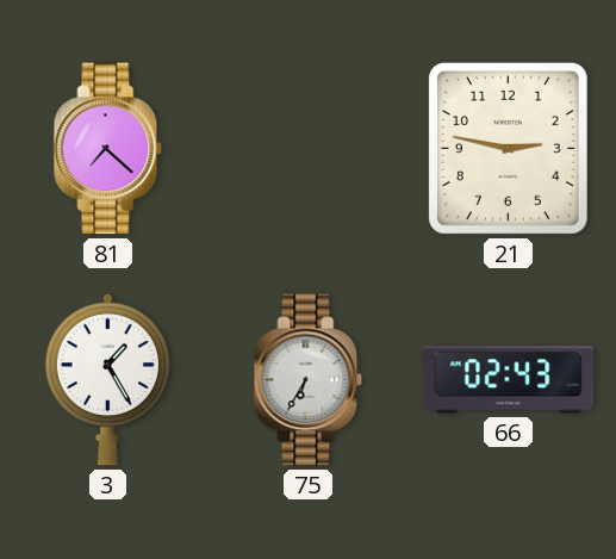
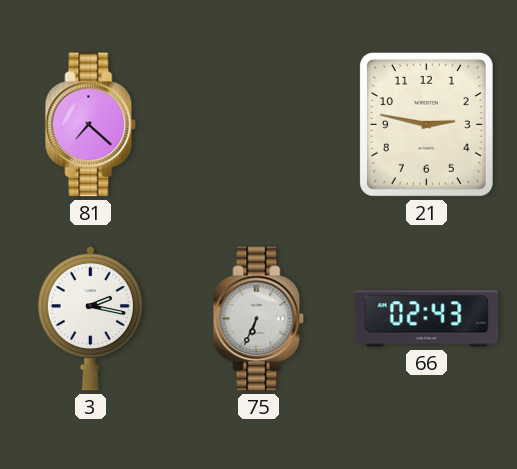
3: 1:25 -> 2:17 (90, 318)
75: 6:35 -> 6:34 (259, 319)
